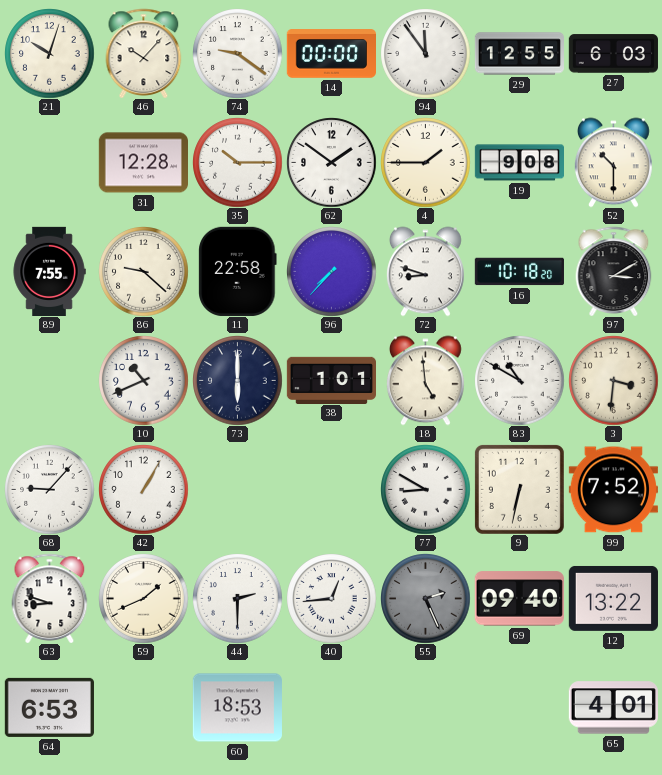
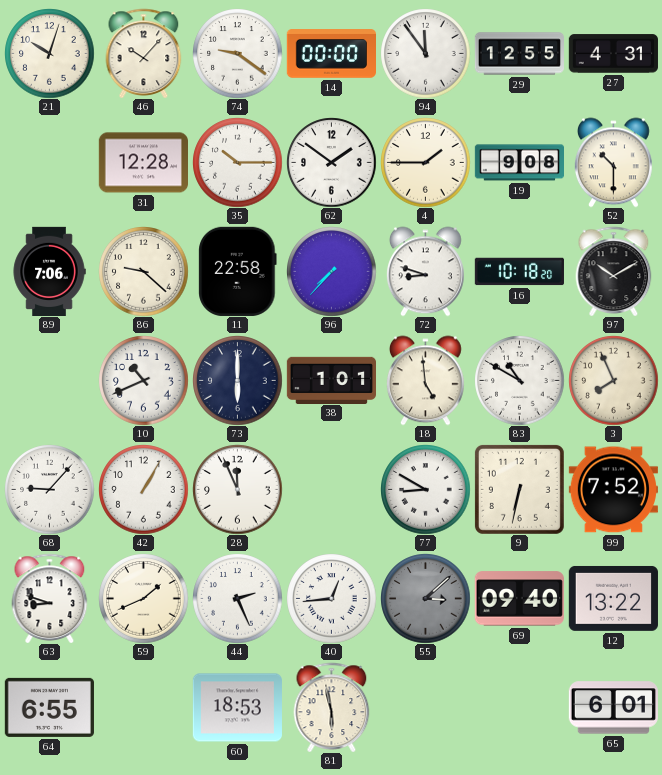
27: 6:03 -> 4:31 (613, 54)
89: 7:55 -> 7:06 (49, 271)
97: 3:10 -> 10:10 (614, 271)
3: 3:31 -> 7:56 (613, 380)
28: none -> 11:56 (237, 489)
44: 2:30 -> 2:26 (237, 598)
55: 2:26 -> 3:08 (425, 598)
64: 6:53 -> 6:55 (49, 707)
81: none -> 5:58 (332, 707)
65: 4:01 -> 6:01 (613, 708)
